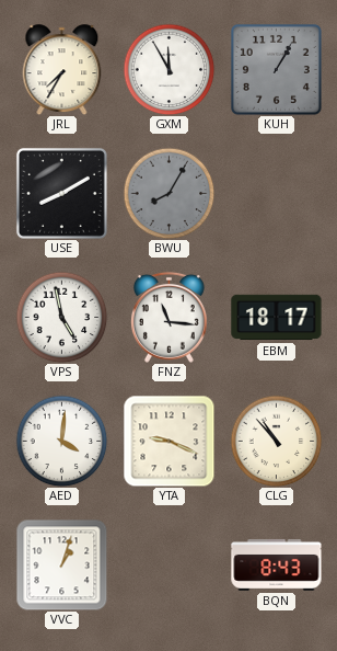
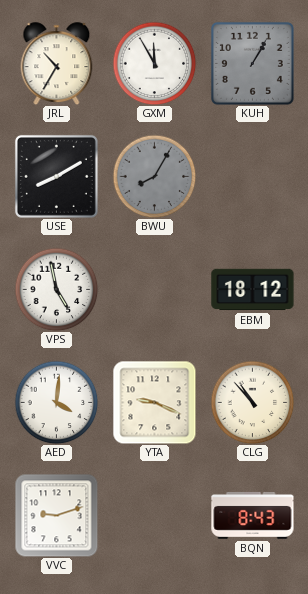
JRL: 7:35 -> 10:35 (57, 64)
FNZ: 11:16 -> none (168, 317)
EBM: 18:17 -> 18:12 (253, 290)
VVC: 1:03 -> 9:12 (56, 515)
